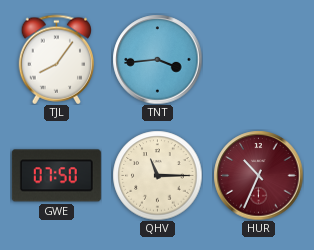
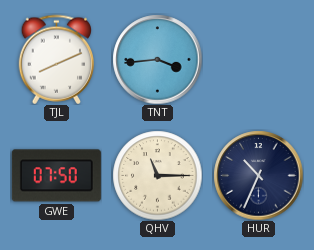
TJL: 8:06 -> 8:11 (56, 59)
HUR dial: burgundy -> navy (258, 175)
